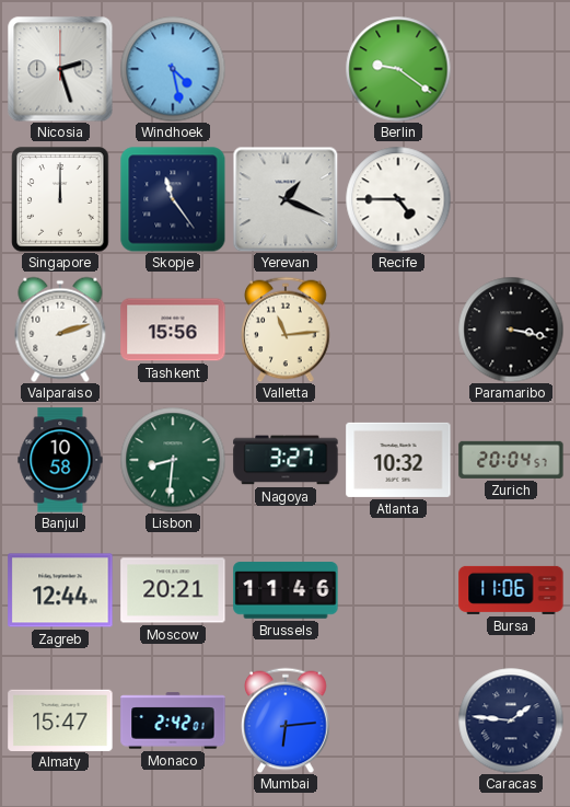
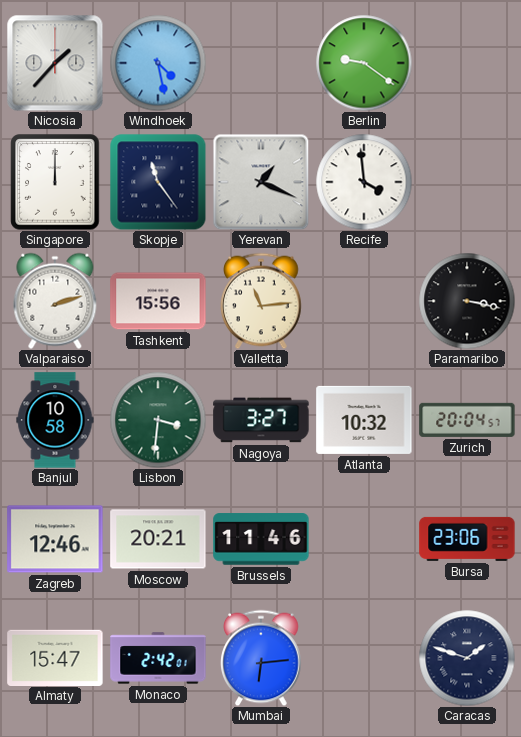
Nicosia: 2:27 -> 1:37 (55, 63)
Recife: 4:45 -> 3:59 (364, 182)
Lisbon: 8:31 -> 3:31 (158, 420)
Zagreb: 12:44 -> 12:46 (55, 539)
Bursa: 11:06 -> 23:06 (467, 539)
Caracas: 1:46 -> 1:48 (467, 658)
